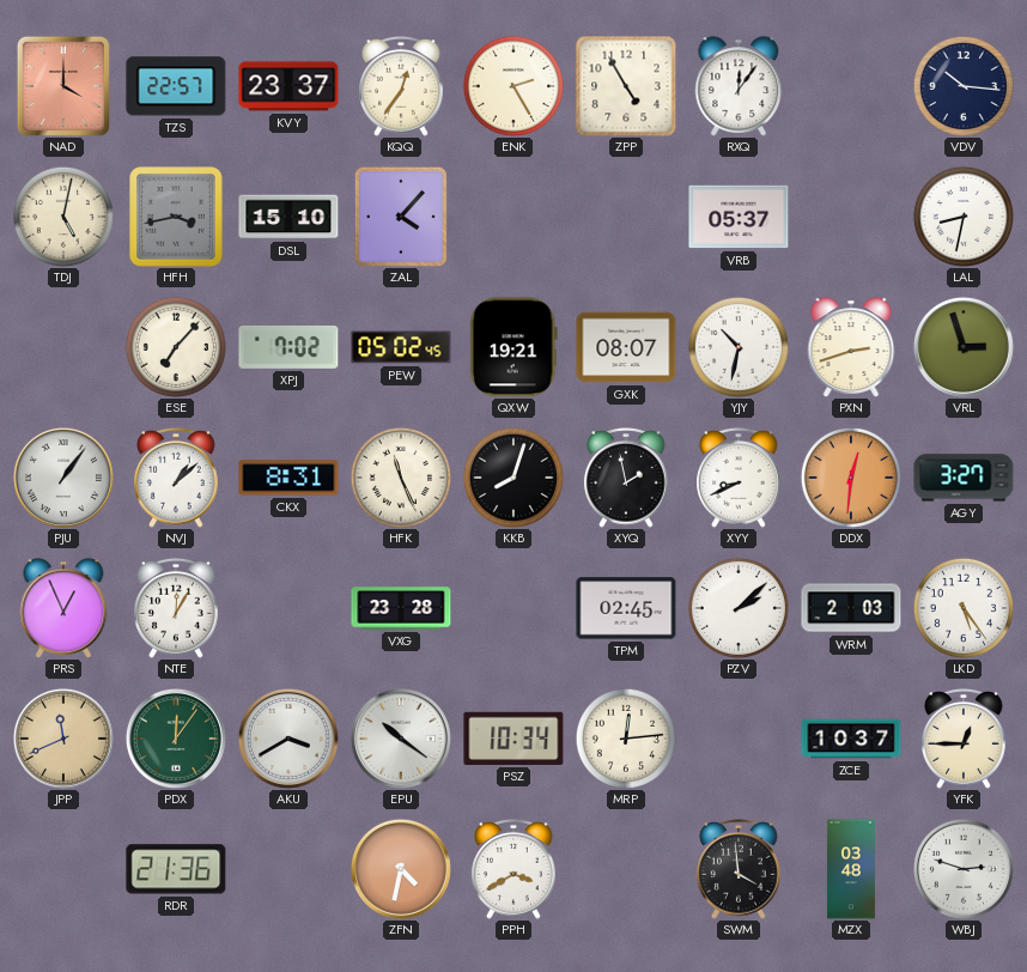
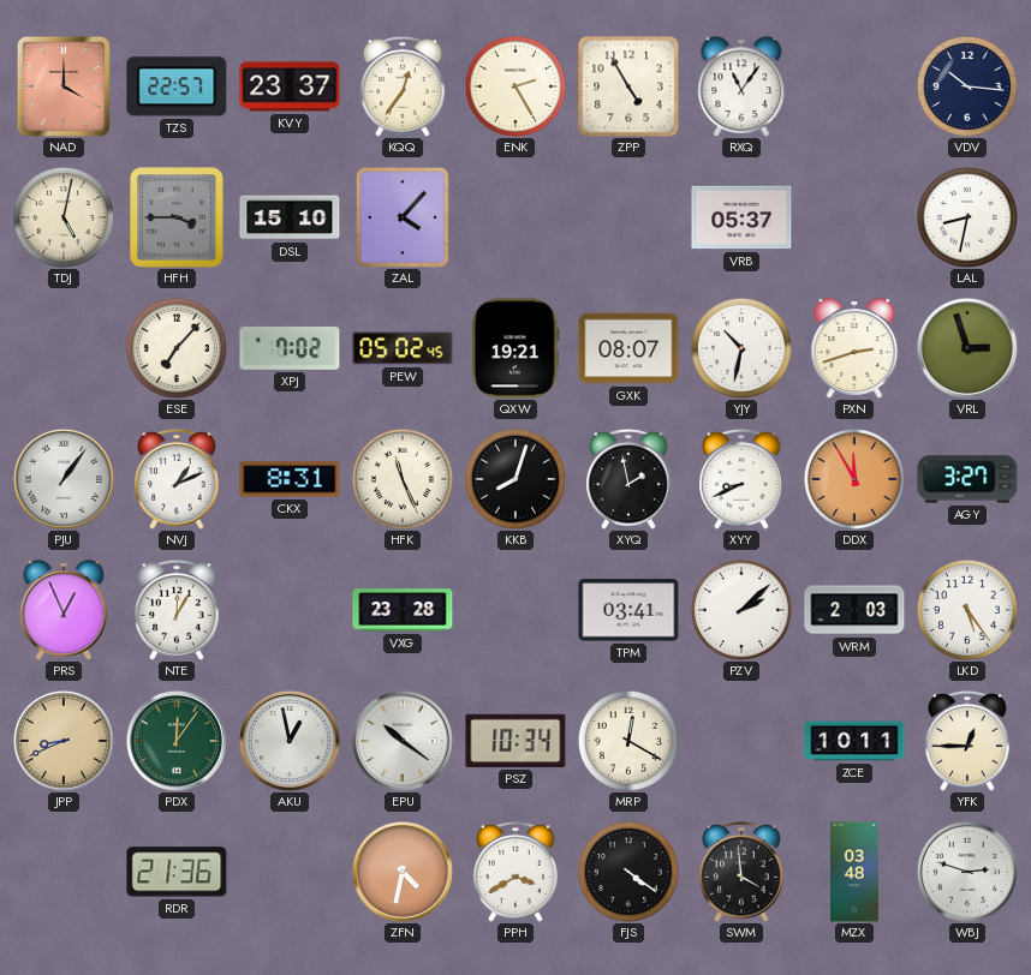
RXQ: 12:06 -> 11:06 (741, 86)
HFH: 3:43 -> 3:45 (177, 217)
NVJ: 1:08 -> 1:11 (177, 479)
DDX: 12:31 -> 11:55 (854, 479)
TPM: 02:45 -> 03:41 (628, 610)
JPP: 11:41 -> 8:41 (64, 741)
AKU: 3:40 -> 12:58 (290, 741)
MRP: 12:14 -> 12:20 (628, 741)
ZCE: 10:37 -> 10:11 (854, 741)
FJS: none -> 4:21 (628, 872)
